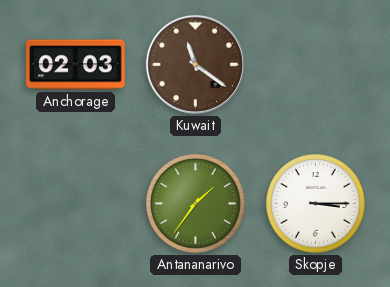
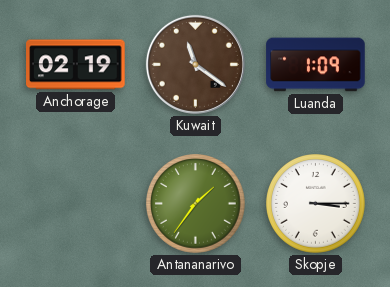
Anchorage: 02:03 -> 02:19 (76, 65)
Luanda: none -> 1:09 (316, 65)
